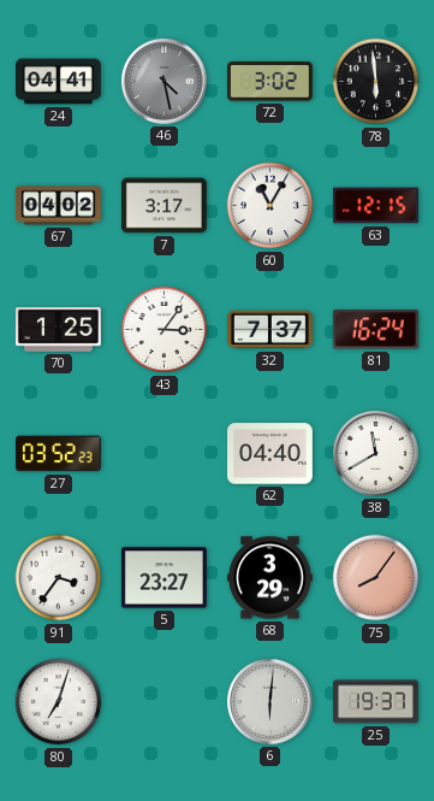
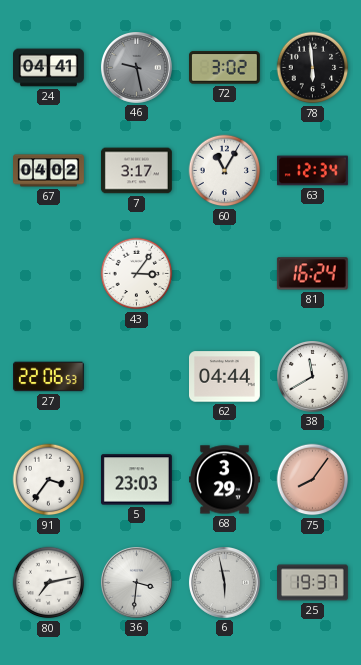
46: 4:28 -> 9:28 (137, 68)
63: 12:15 -> 12:34 (313, 171)
70: 1:25 -> none (58, 330)
32: 7:37 -> none (270, 330)
27: 03:52 -> 22:06 (49, 377)
62: 04:40 -> 04:44 (225, 377)
5: 23:27 -> 23:03 (136, 480)
80: 7:03 -> 7:13 (49, 583)
36: none -> 3:31 (137, 583)
6: 6:01 -> 5:58 (225, 583)
